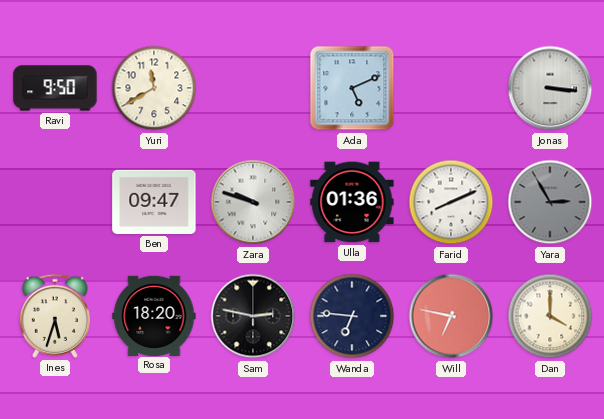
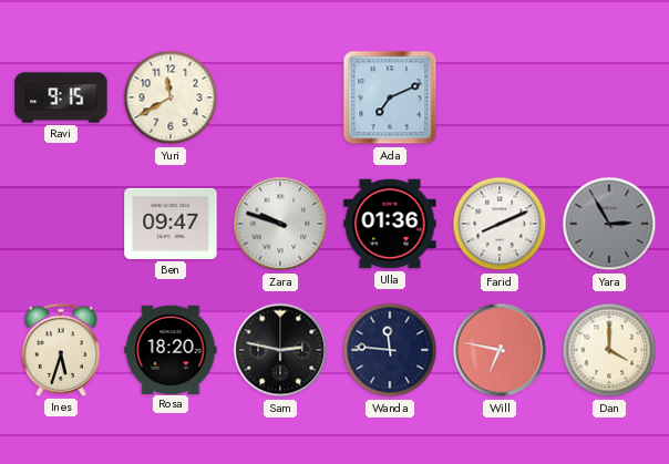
Ravi: 9:50 -> 9:15 (61, 97)
Ada: 5:11 -> 7:11 (390, 97)
Jonas: 3:16 -> none (550, 88)
Wanda: 6:46 -> 11:46 (390, 350)
